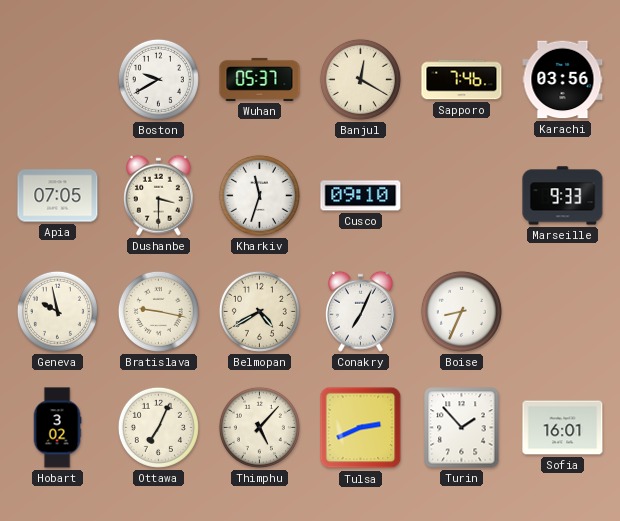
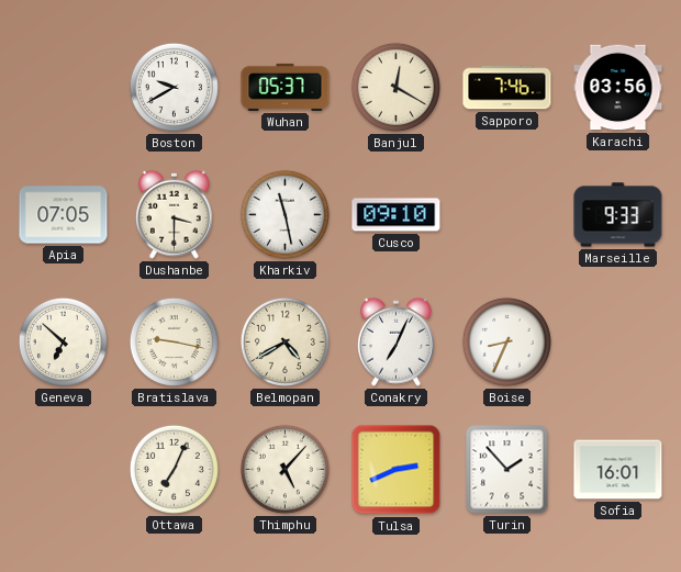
Kharkiv: 11:33 -> 11:28 (284, 214)
Geneva: 9:58 -> 6:52 (63, 341)
Hobart: 3:02 -> none (57, 428)
